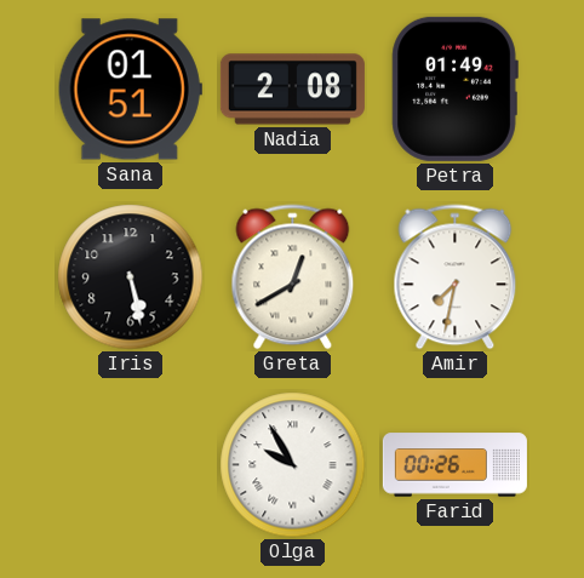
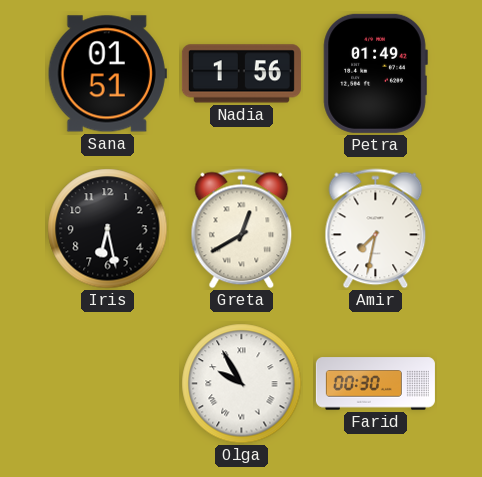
Nadia: 2:08 -> 1:56 (241, 74)
Iris: 5:28 -> 6:28 (108, 229)
Farid: 00:26 -> 00:30 (375, 384)
